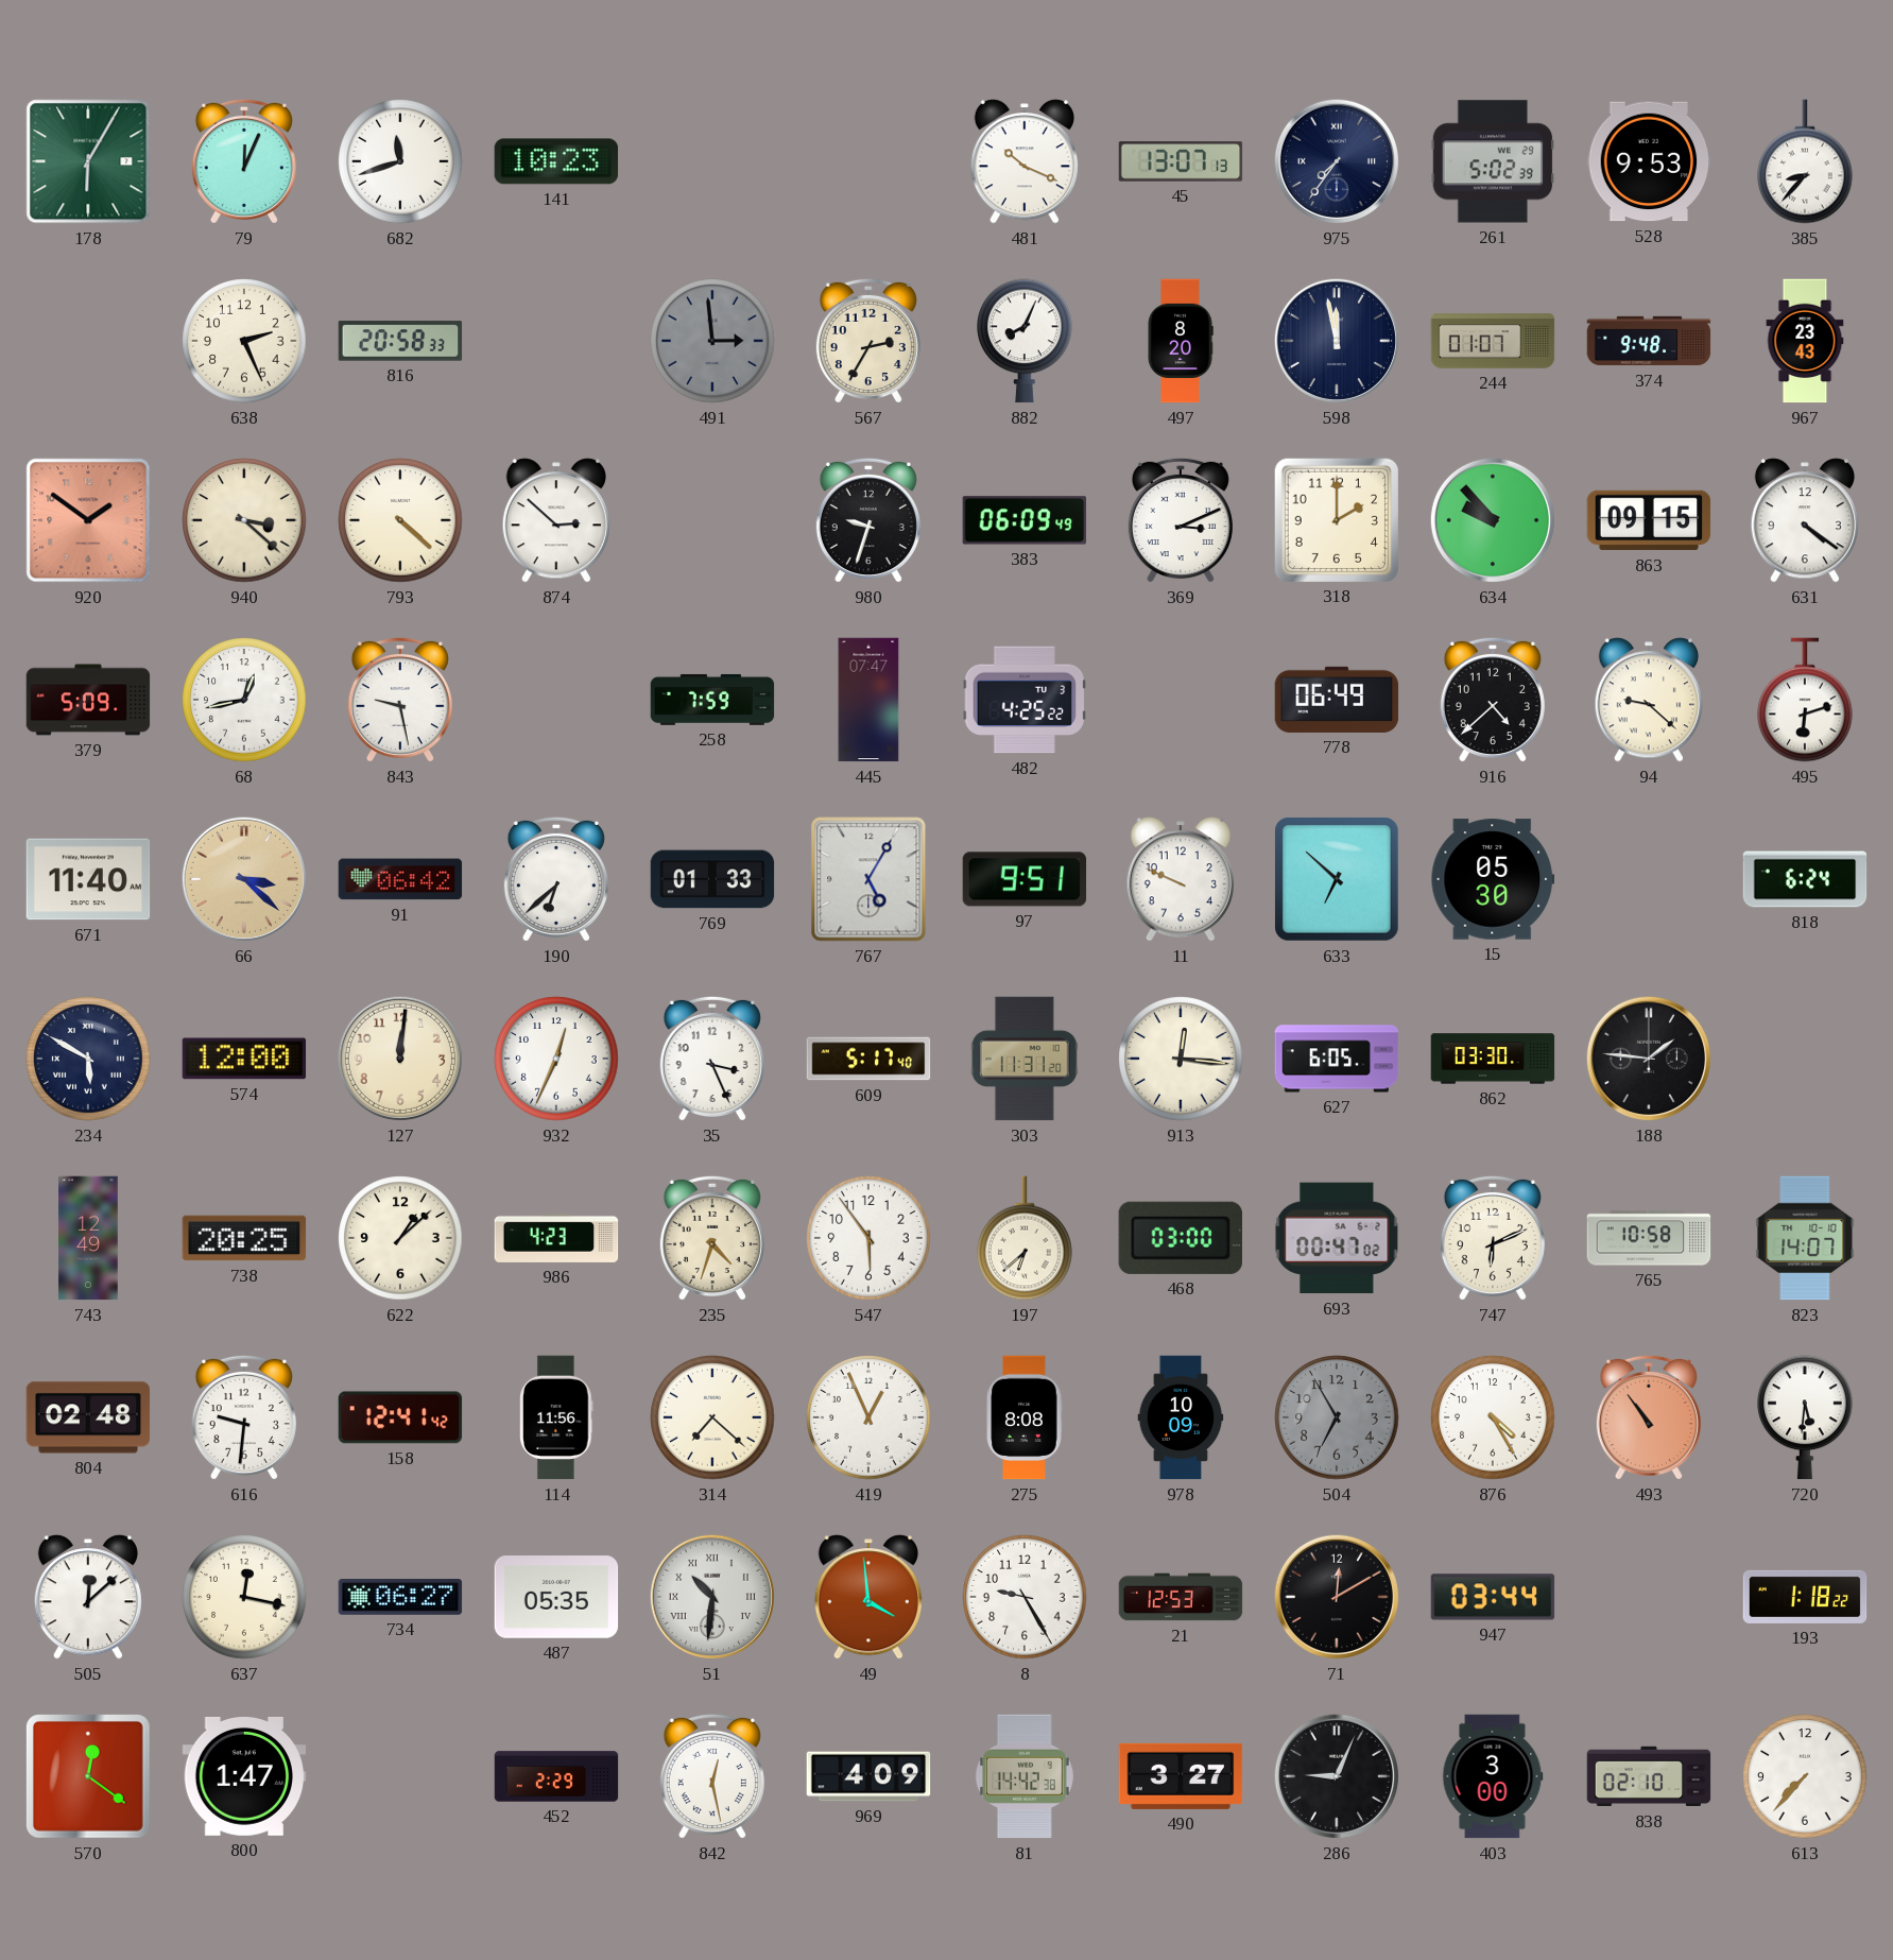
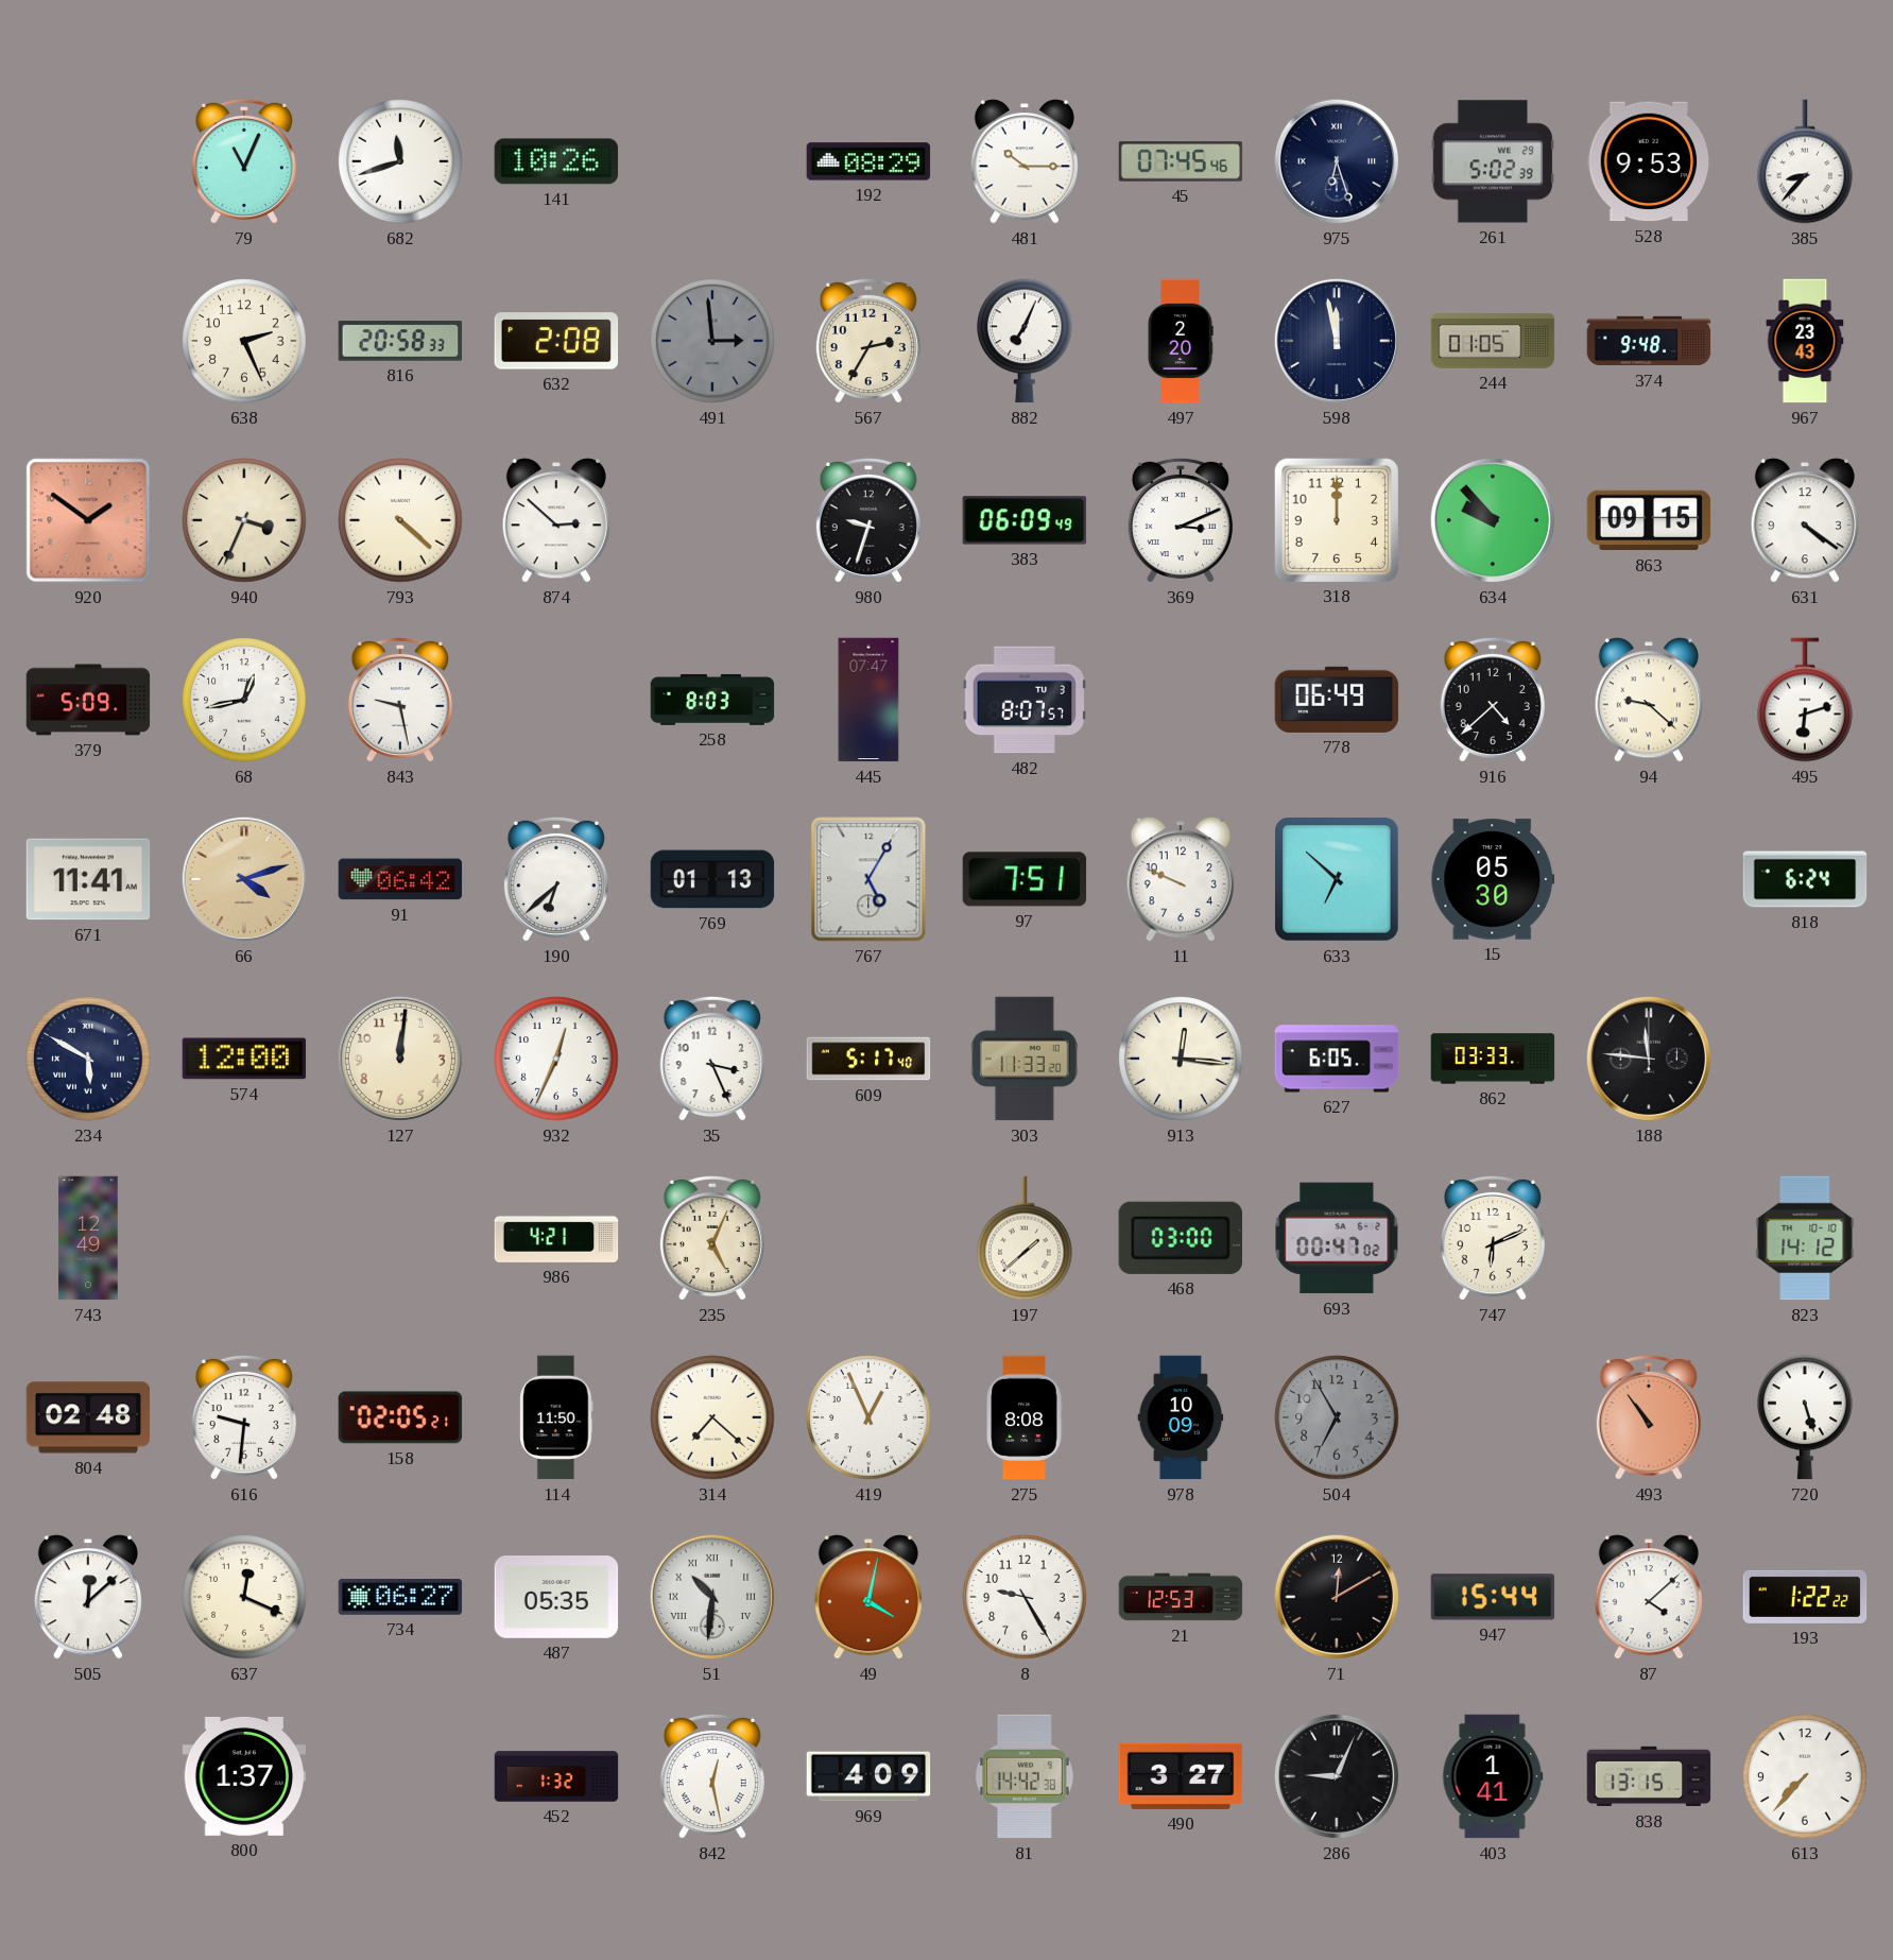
178: 6:05 -> none (88, 161)
79: 12:04 -> 11:04 (244, 161)
141: 10:23 -> 10:26 (556, 161)
192: none -> 08:29 (868, 161)
481: 10:19 -> 10:15 (1025, 161)
45: 13:07 -> 07:45 (1181, 161)
975: 7:36 -> 6:27 (1337, 161)
632: none -> 2:08 (556, 341)
882: 8:04 -> 7:04 (1025, 341)
497: 8:20 -> 2:20 (1181, 341)
244: 01:07 -> 01:05 (1493, 341)
940: 3:22 -> 3:34 (244, 520)
318: 2:00 -> 12:00 (1336, 519)
258: 7:59 -> 8:03 (712, 700)
482: 4:25 -> 8:07 (1025, 700)
671: 11:40 -> 11:41 (88, 879)
66: 3:22 -> 4:12 (244, 879)
769: 01:33 -> 01:13 (712, 879)
97: 9:51 -> 7:51 (1025, 879)
303: 11:31 -> 11:33 (1025, 1059)
862: 03:30 -> 03:33 (1493, 1059)
188: 1:46 -> 11:46 (1649, 1059)
738: 20:25 -> none (244, 1238)
622: 1:08 -> none (400, 1238)
986: 4:23 -> 4:21 (556, 1238)
235: 4:33 -> 5:04 (712, 1238)
547: 5:54 -> none (868, 1238)
197: 6:38 -> 1:38 (1025, 1238)
765: 10:58 -> none (1649, 1238)
823: 14:07 -> 14:12 (1805, 1238)
158: 12:41 -> 02:05 (400, 1417)
114: 11:56 -> 11:50 (556, 1417)
876: 4:25 -> none (1493, 1417)
720: 5:31 -> 5:27 (1805, 1417)
637: 12:17 -> 12:19 (244, 1597)
49: 3:59 -> 4:02 (868, 1597)
947: 03:44 -> 15:44 (1493, 1597)
87: none -> 4:08 (1649, 1597)
193: 1:18 -> 1:22 (1805, 1597)
570: 12:21 -> none (89, 1777)
800: 1:47 -> 1:37 (244, 1776)
452: 2:29 -> 1:32 (556, 1776)
403: 3:00 -> 1:41 (1493, 1776)
838: 02:10 -> 13:15 (1649, 1776)
